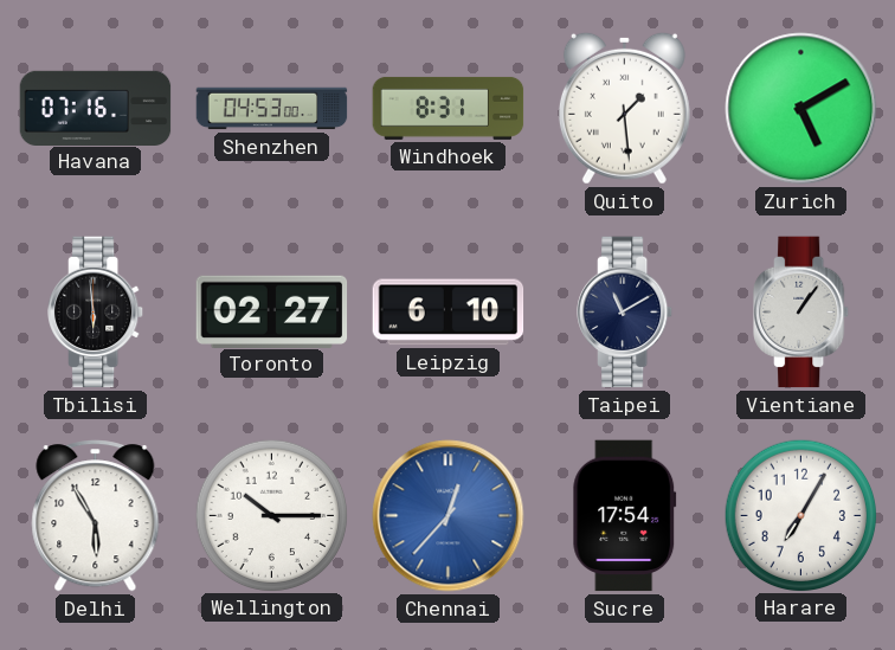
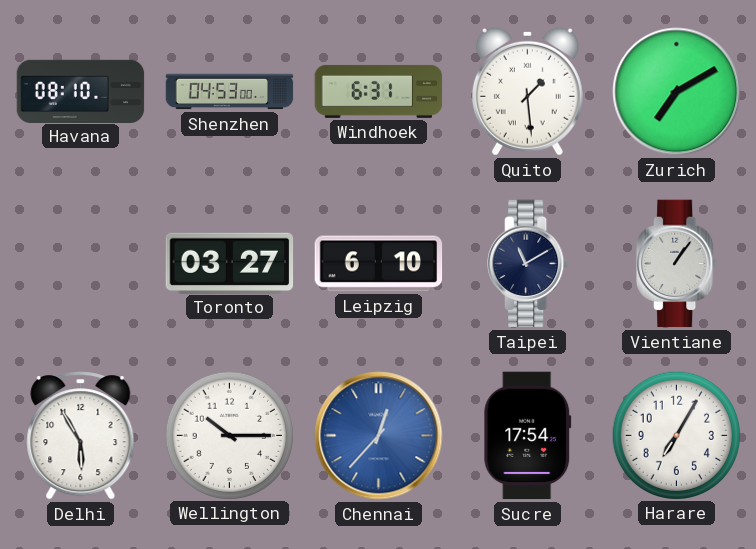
Havana: 07:16 -> 08:10 (81, 91)
Windhoek: 8:31 -> 6:31 (379, 91)
Zurich: 5:10 -> 7:10 (677, 92)
Tbilisi: 5:59 -> none (96, 313)
Toronto: 02:27 -> 03:27 (230, 263)
